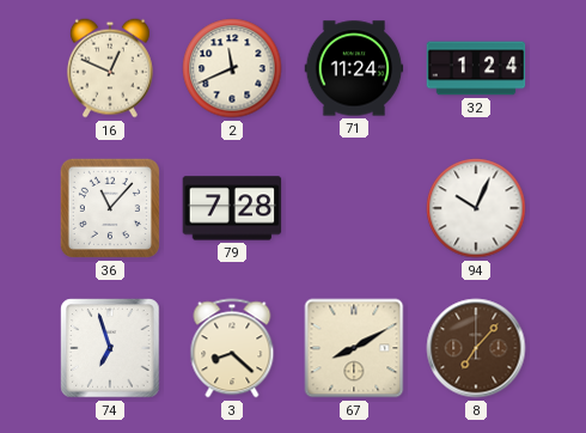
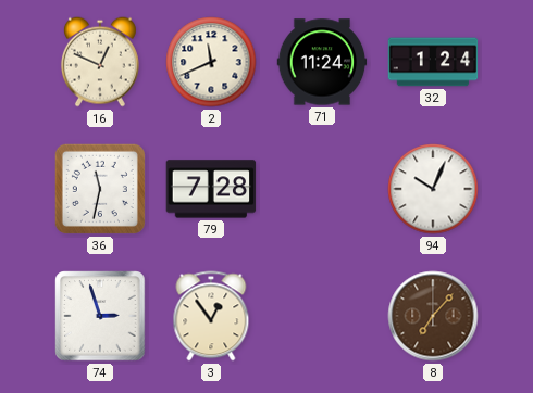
36: 11:07 -> 11:32 (100, 189)
74: 6:57 -> 2:57 (100, 316)
3: 8:22 -> 12:54 (211, 316)
67: 8:10 -> none (354, 348)
